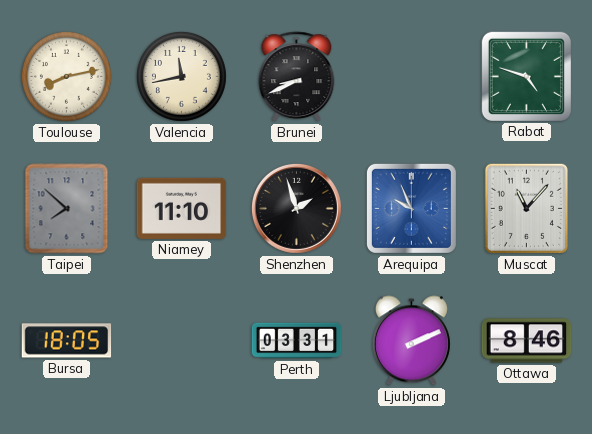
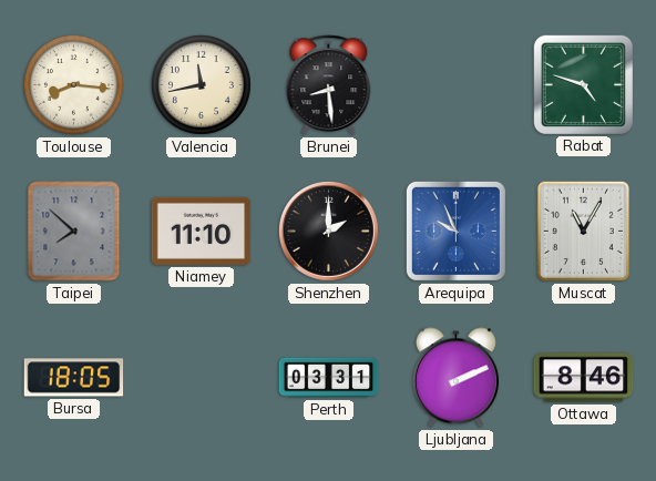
Toulouse: 8:13 -> 8:16 (73, 84)
Brunei: 8:41 -> 8:29 (329, 85)
Shenzhen: 1:57 -> 2:00 (328, 231)
Muscat: 11:07 -> 11:05 (583, 231)
